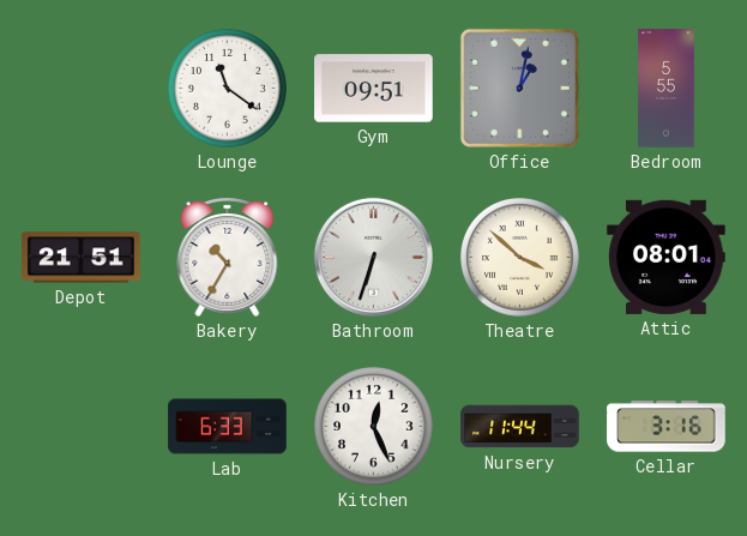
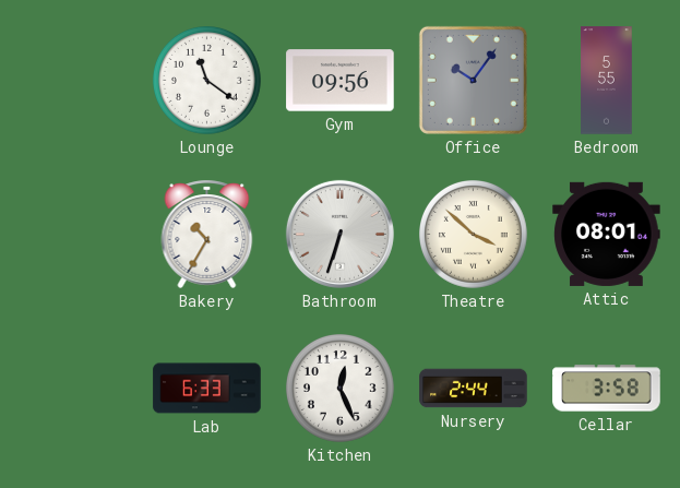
Gym: 09:51 -> 09:56 (341, 81)
Office: 1:02 -> 10:06 (473, 80)
Depot: 21:51 -> none (82, 258)
Nursery: 11:44 -> 2:44 (474, 389)
Cellar: 3:16 -> 3:58 (607, 389)
